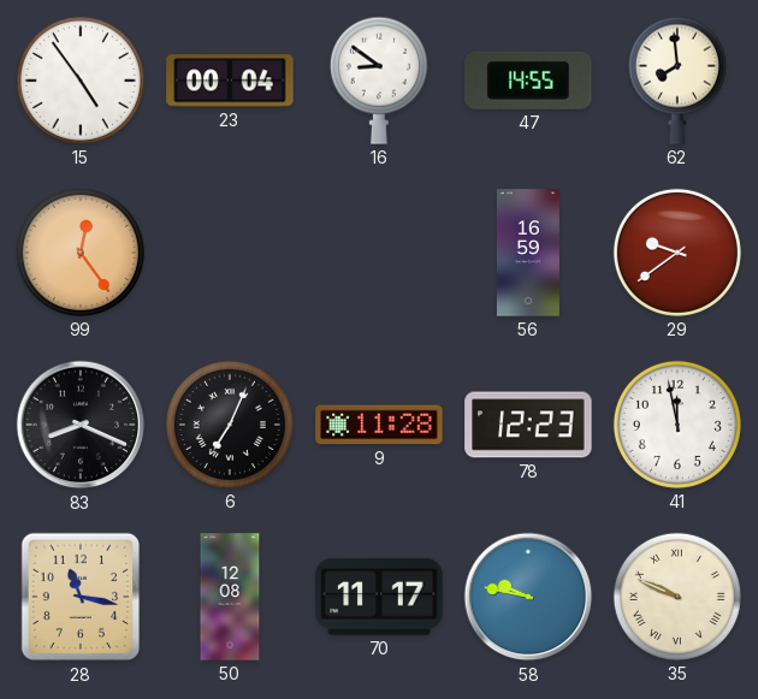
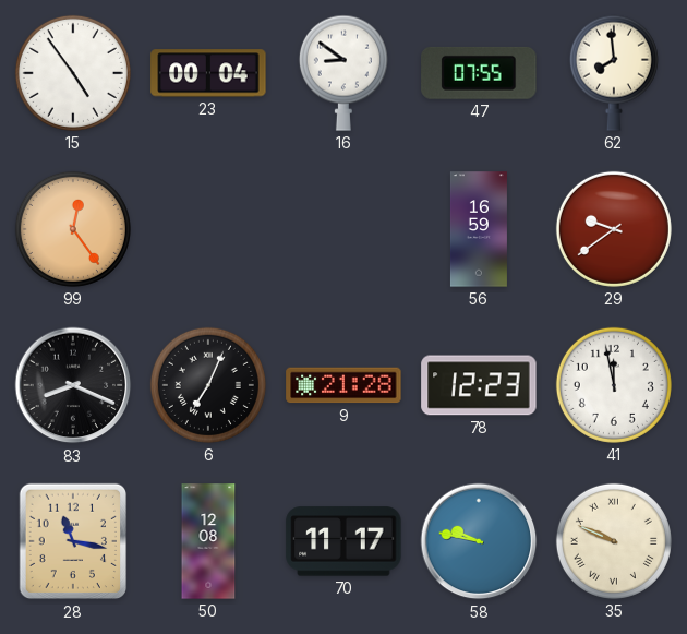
47: 14:55 -> 07:55 (479, 73)
9: 11:28 -> 21:28 (343, 385)
